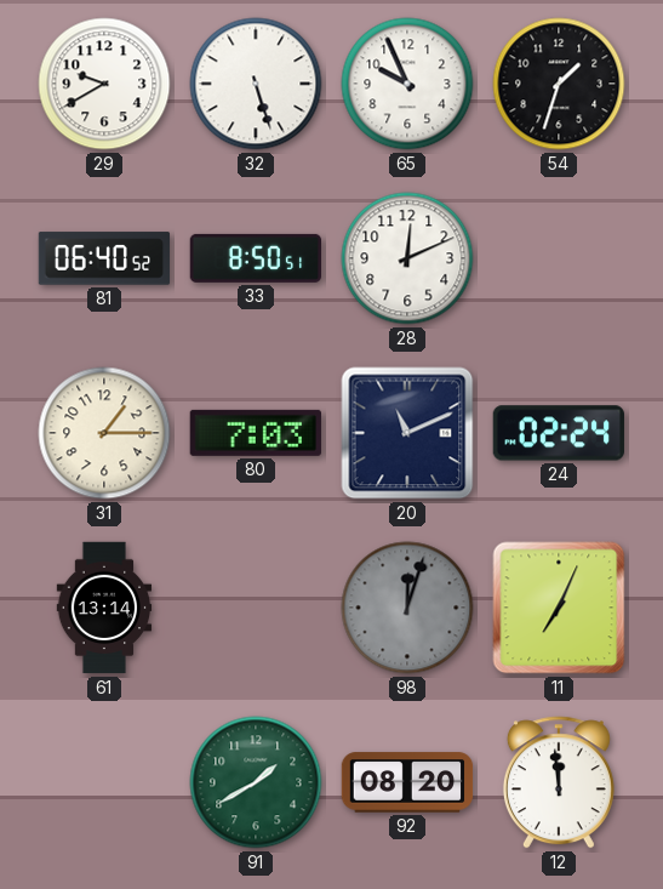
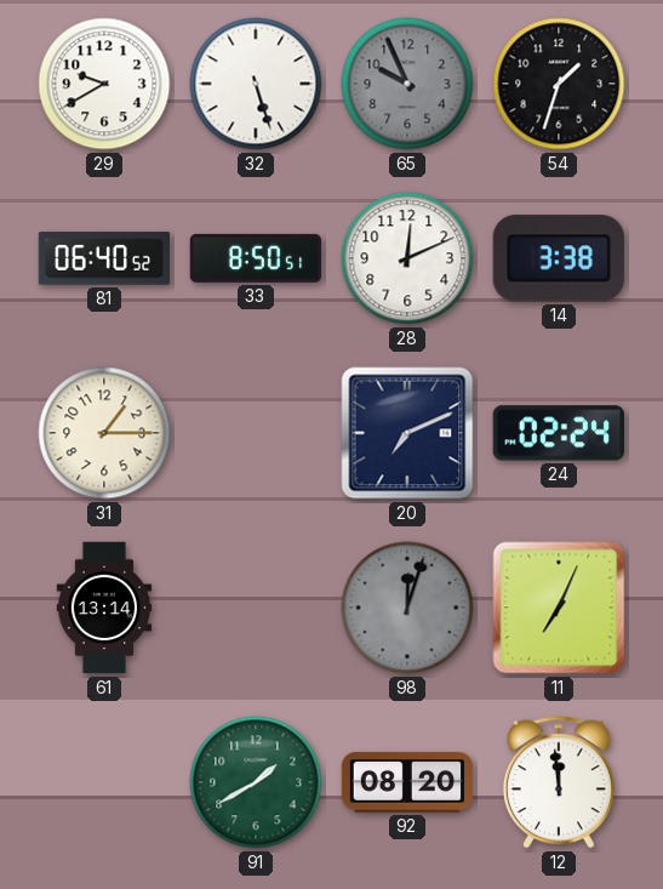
65 dial: white -> grey (407, 84)
14: none -> 3:38 (559, 258)
80: 7:03 -> none (256, 433)
20: 11:11 -> 7:11 (407, 433)
